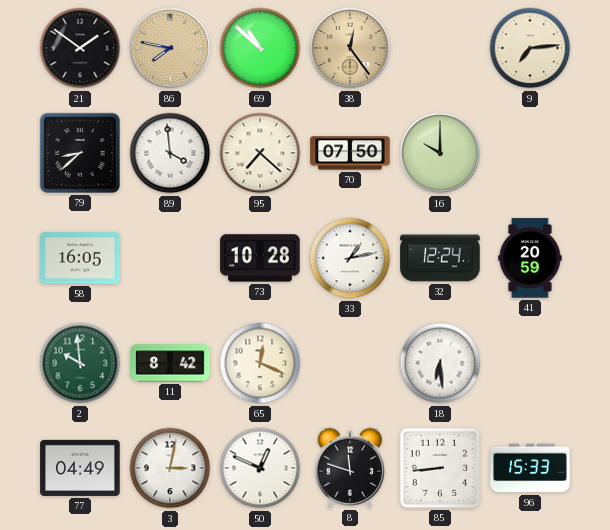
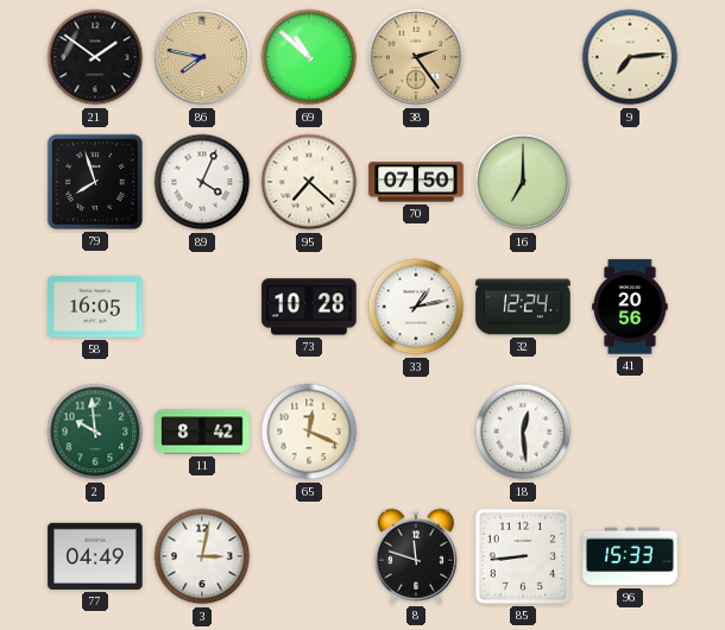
38: 12:24 -> 2:24 (416, 57)
79: 8:38 -> 7:57 (95, 182)
89: 3:59 -> 4:04 (202, 182)
16: 10:00 -> 7:00 (523, 182)
41: 20:59 -> 20:56 (630, 307)
18: 6:29 -> 12:29 (523, 431)
50: 12:49 -> none (260, 468)
